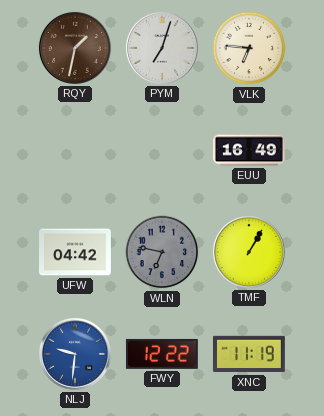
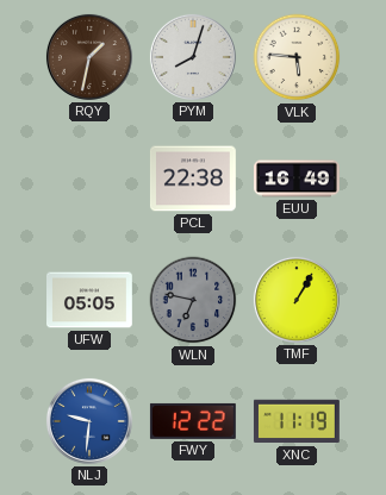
PYM: 7:03 -> 8:03 (193, 57)
VLK: 6:46 -> 5:46 (297, 57)
PCL: none -> 22:38 (193, 178)
UFW: 04:42 -> 05:05 (91, 300)
